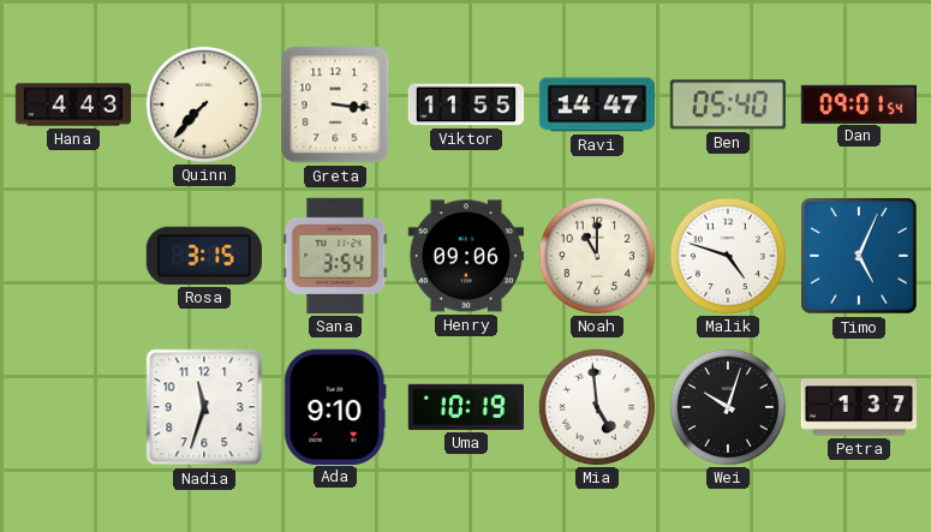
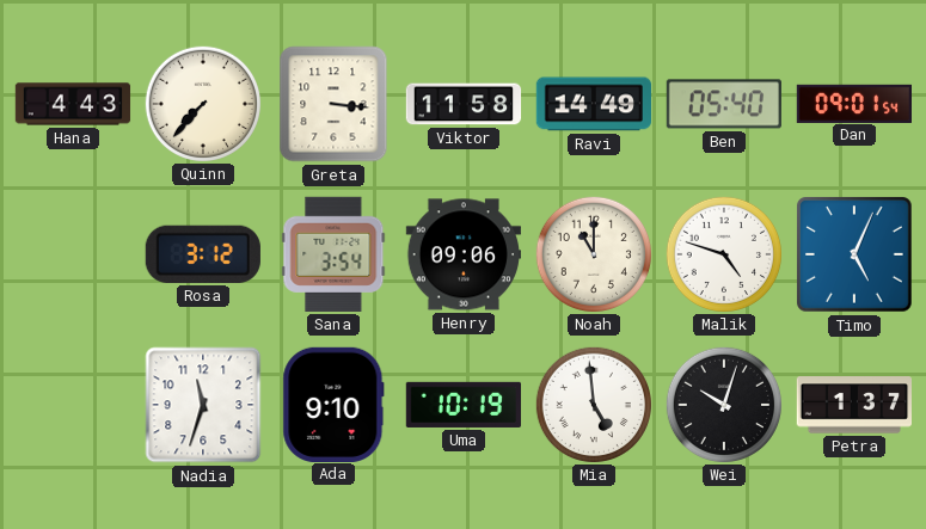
Viktor: 11:55 -> 11:58 (464, 104)
Ravi: 14:47 -> 14:49 (593, 104)
Rosa: 3:15 -> 3:12 (203, 254)
